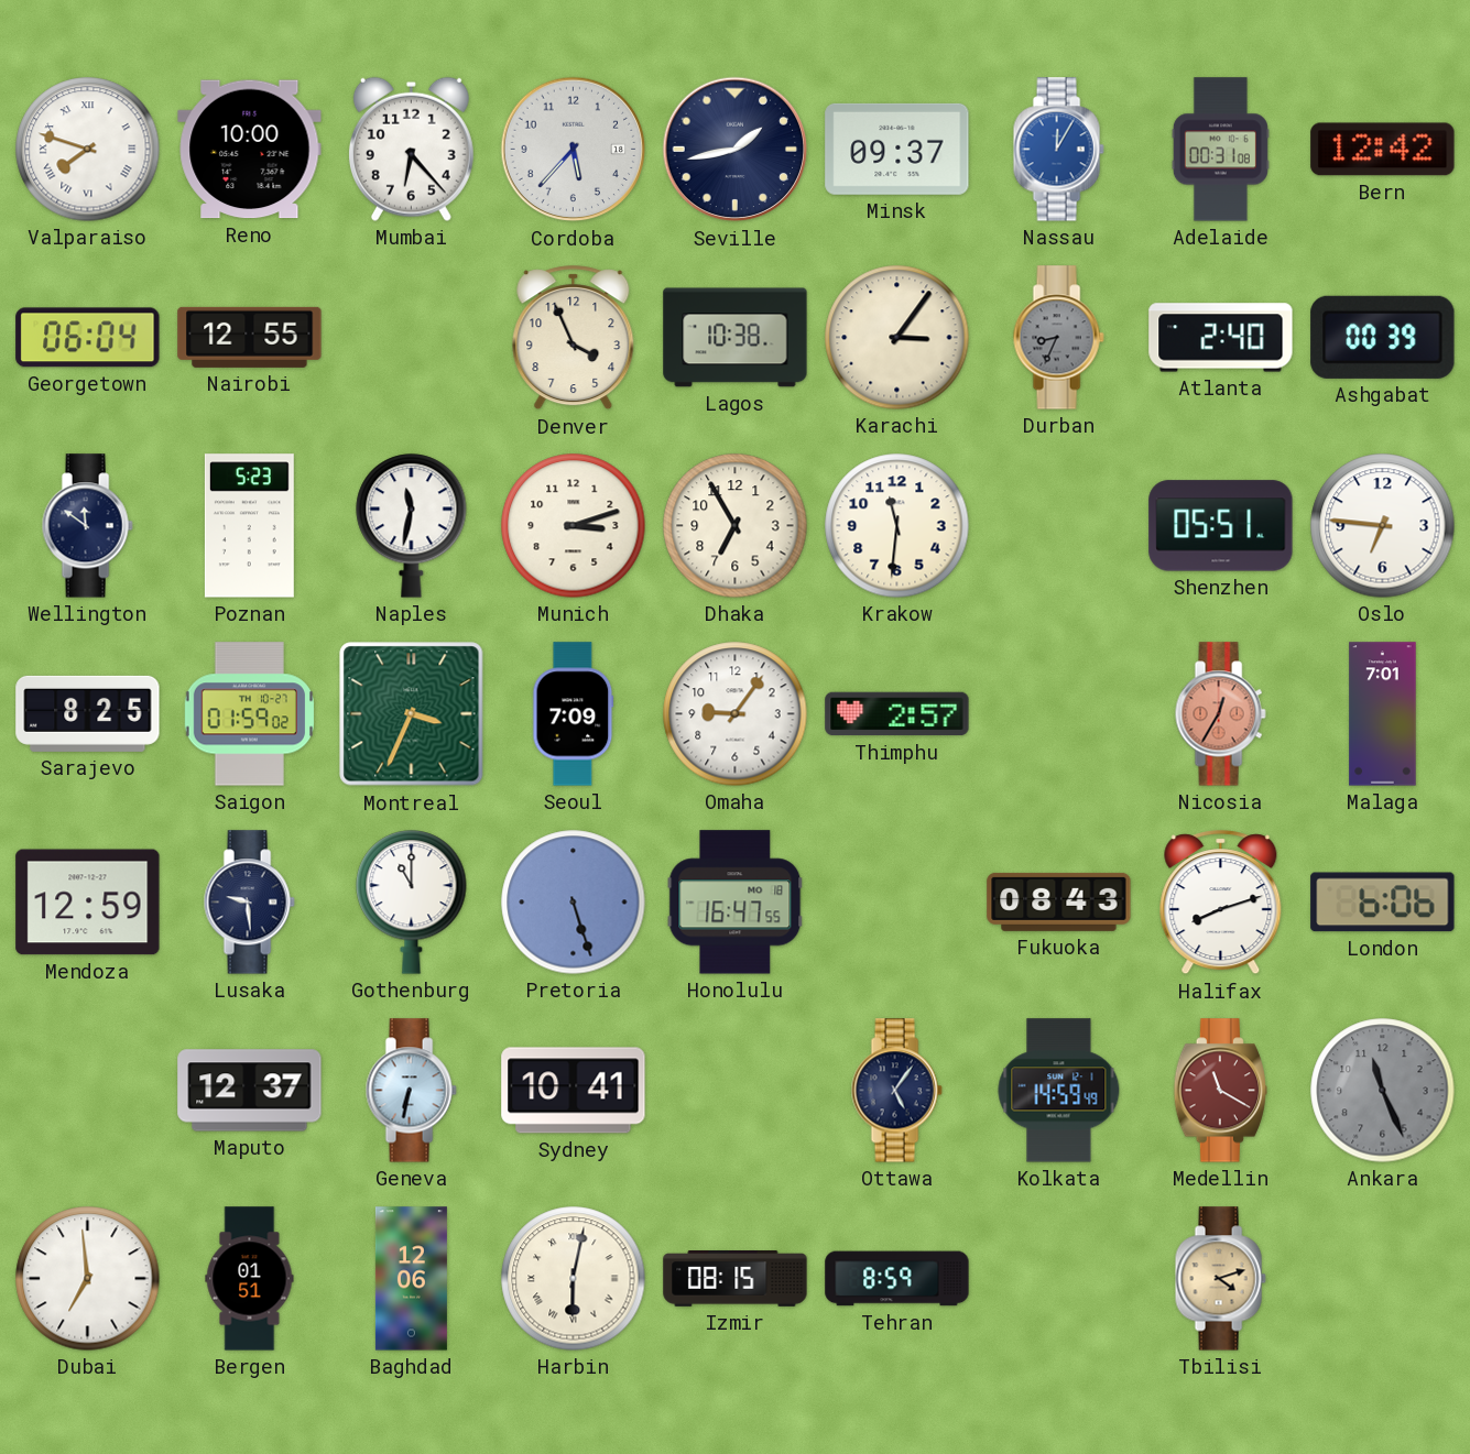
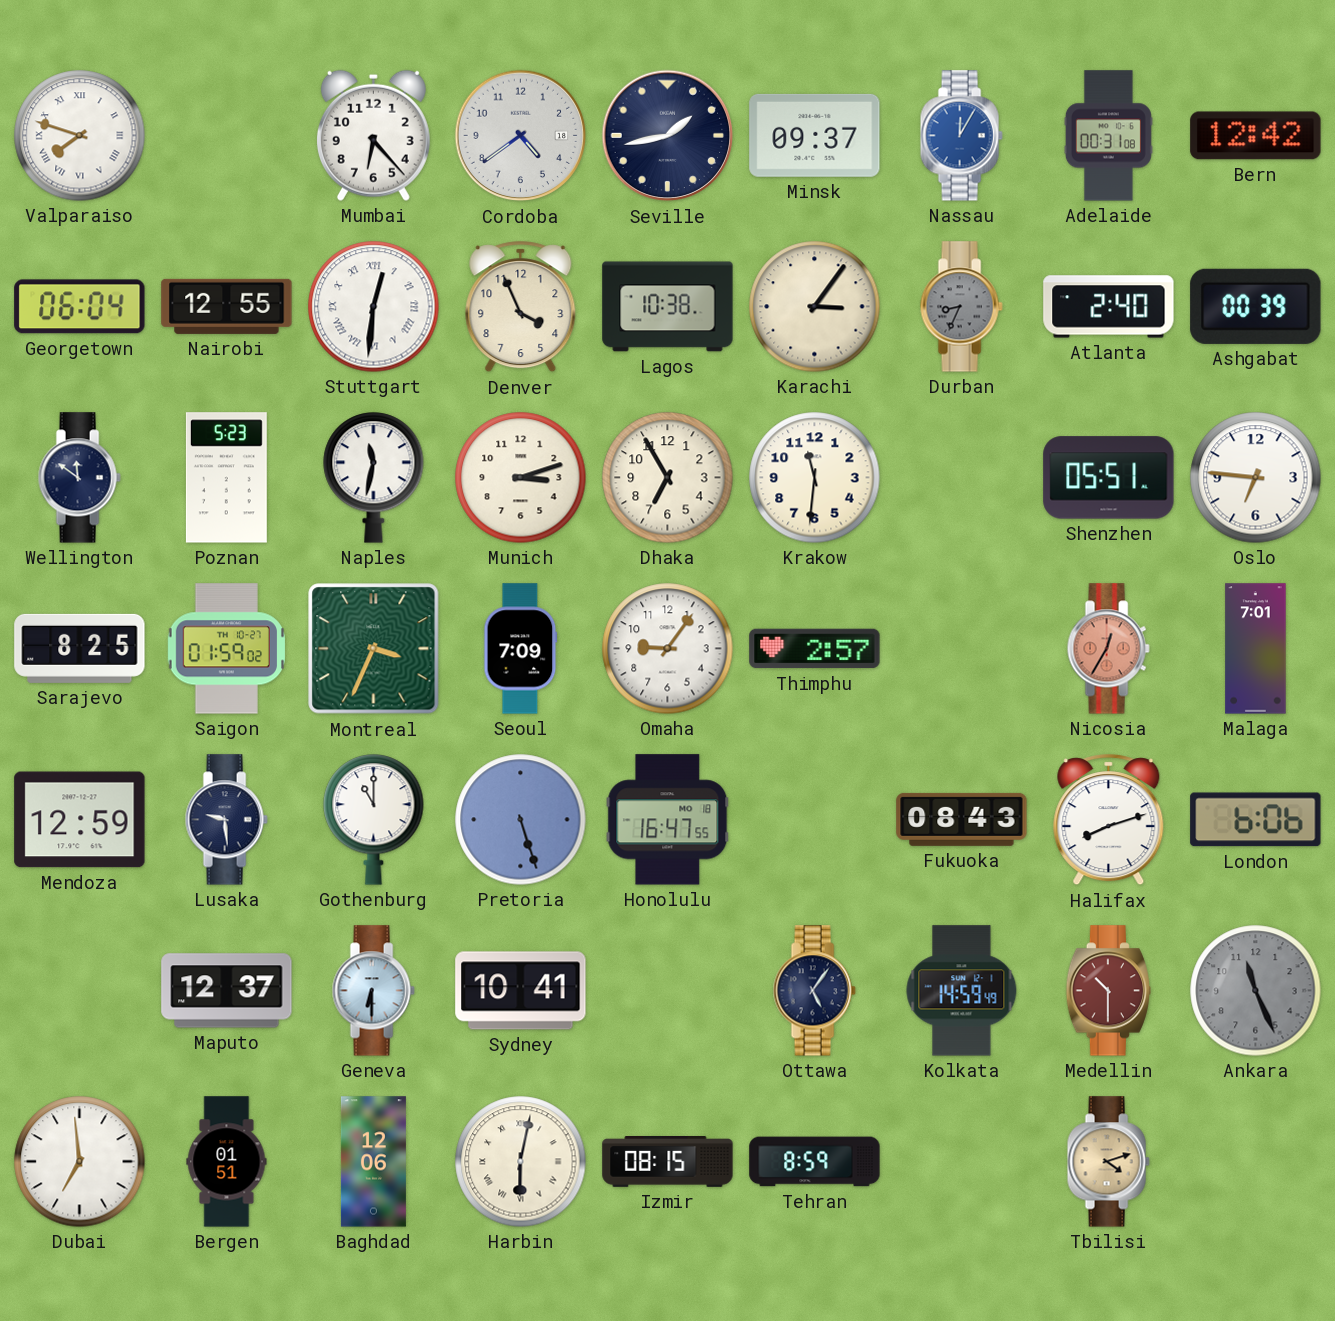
Reno: 10:00 -> none (250, 150)
Cordoba: 5:37 -> 4:39 (521, 136)
Stuttgart: none -> 12:31 (374, 307)
Geneva: 6:32 -> 6:30 (373, 991)
Medellin: 11:20 -> 10:30 (1108, 991)
